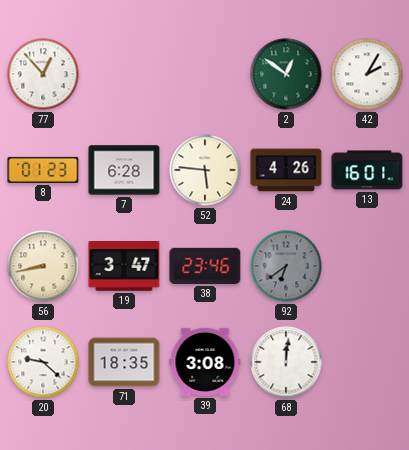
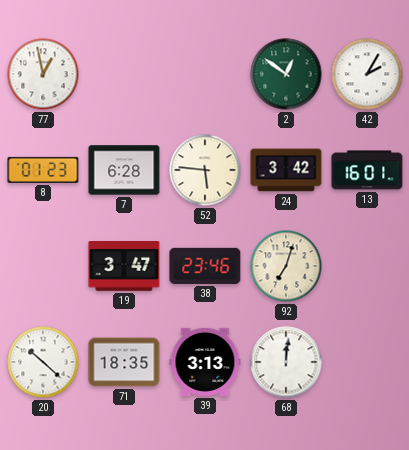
77: 12:53 -> 12:58 (43, 74)
24: 4:26 -> 3:42 (286, 170)
56: 8:43 -> none (43, 266)
92: 6:39 -> 7:03 (286, 266)
92 dial: grey -> cream (286, 266)
20: 9:22 -> 10:22 (43, 362)
39: 3:08 -> 3:13 (205, 362)
